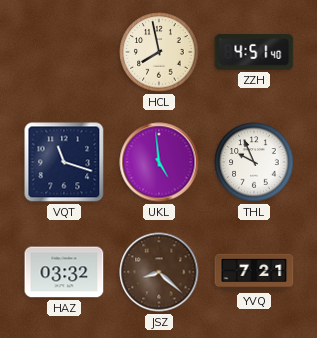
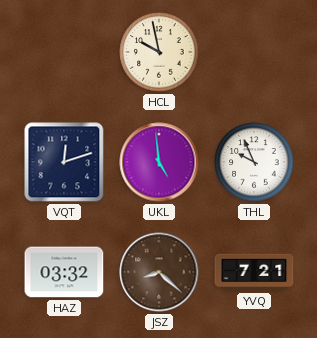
HCL: 7:58 -> 9:58 (159, 52)
ZZH: 4:51 -> none (254, 52)
VQT: 11:18 -> 12:12 (64, 162)
